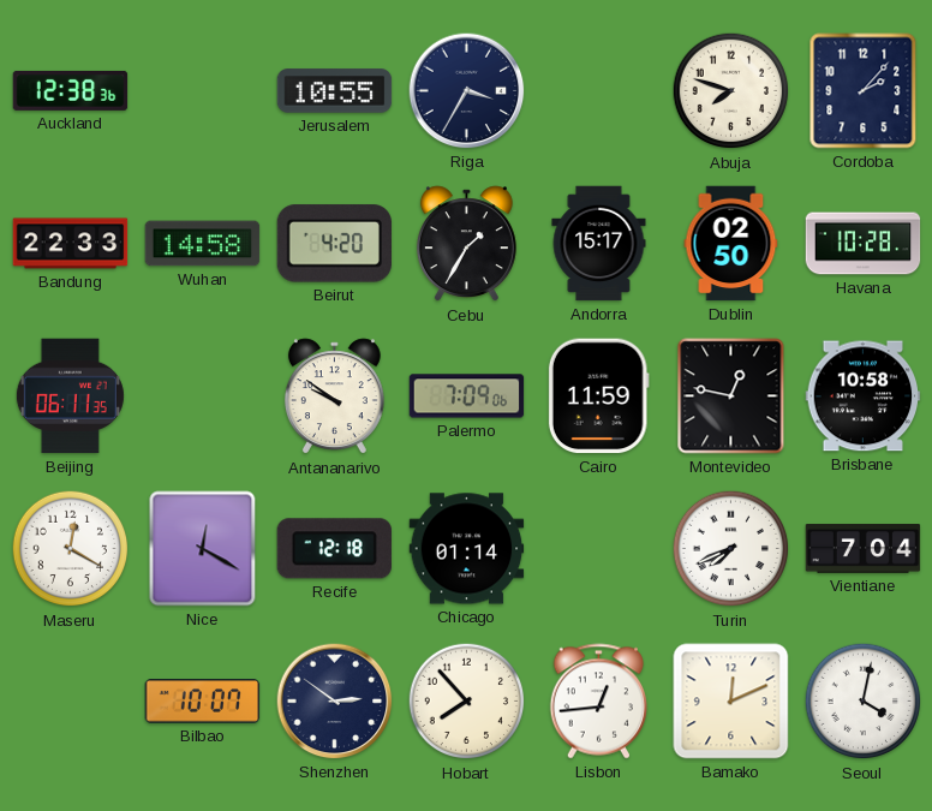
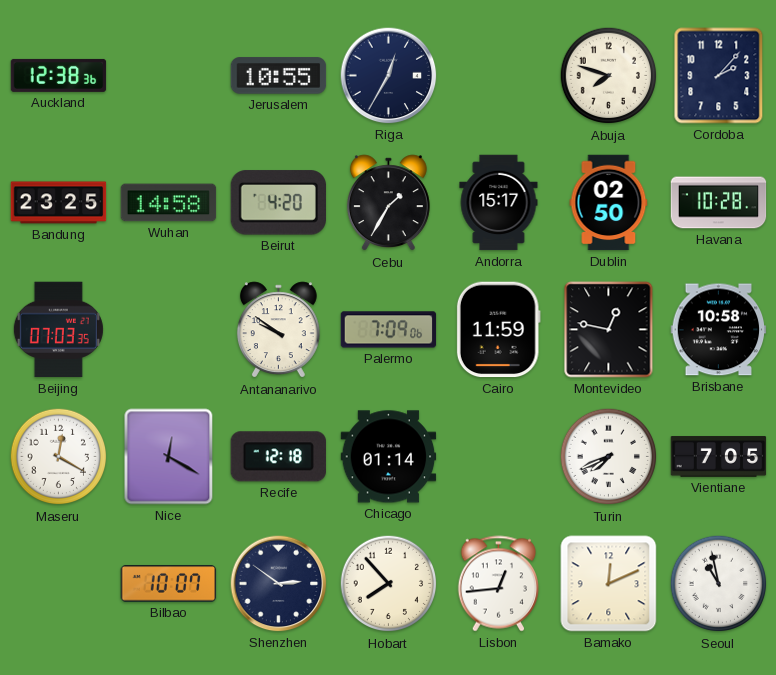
Riga: 3:35 -> 12:35 (389, 76)
Bandung: 22:33 -> 23:25 (59, 203)
Beijing: 06:11 -> 07:03 (58, 330)
Vientiane: 7:04 -> 7:05 (719, 457)
Seoul: 4:02 -> 10:58 (719, 584)
